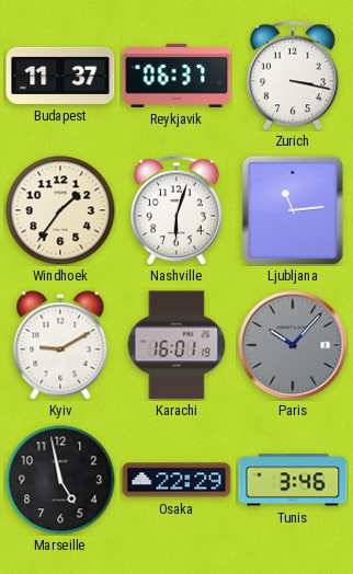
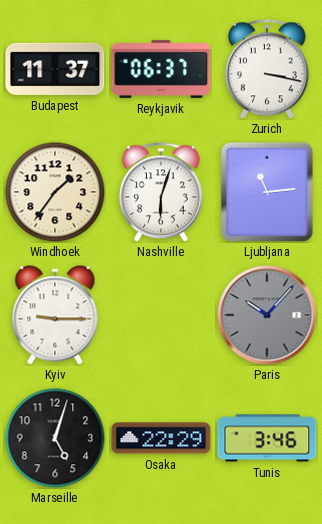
Kyiv: 9:10 -> 9:15 (55, 315)
Karachi: 16:01 -> none (176, 345)
Marseille: 4:58 -> 5:03 (55, 438)
